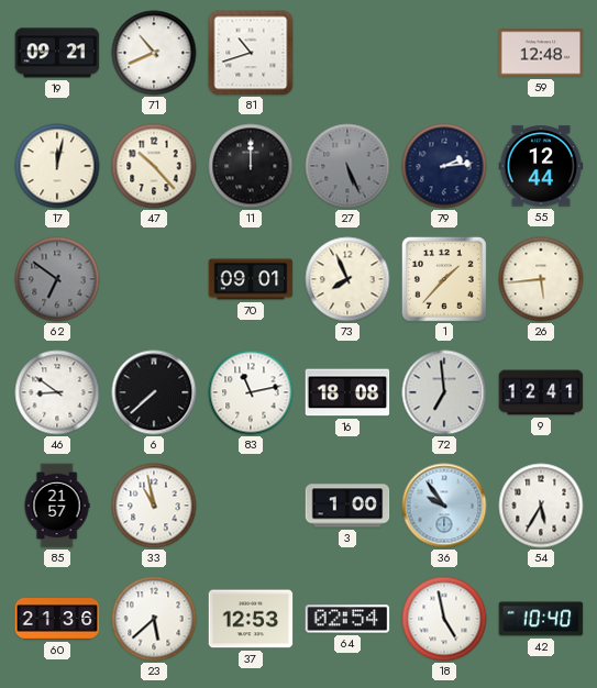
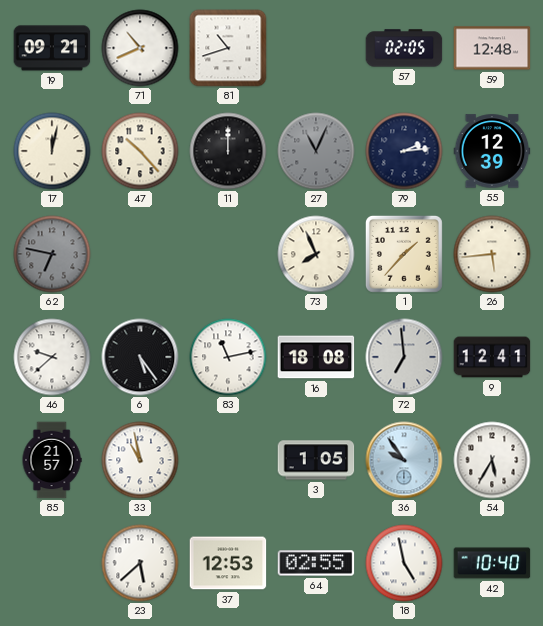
57: none -> 02:05 (404, 48)
27: 5:26 -> 11:04 (316, 151)
55: 12:44 -> 12:39 (492, 151)
62: 6:51 -> 6:47 (52, 254)
70: 09:01 -> none (251, 279)
46: 8:51 -> 9:38 (52, 357)
6: 7:38 -> 5:24 (140, 357)
3: 1:00 -> 1:05 (316, 460)
60: 21:36 -> none (57, 620)
64: 02:54 -> 02:55 (316, 563)
